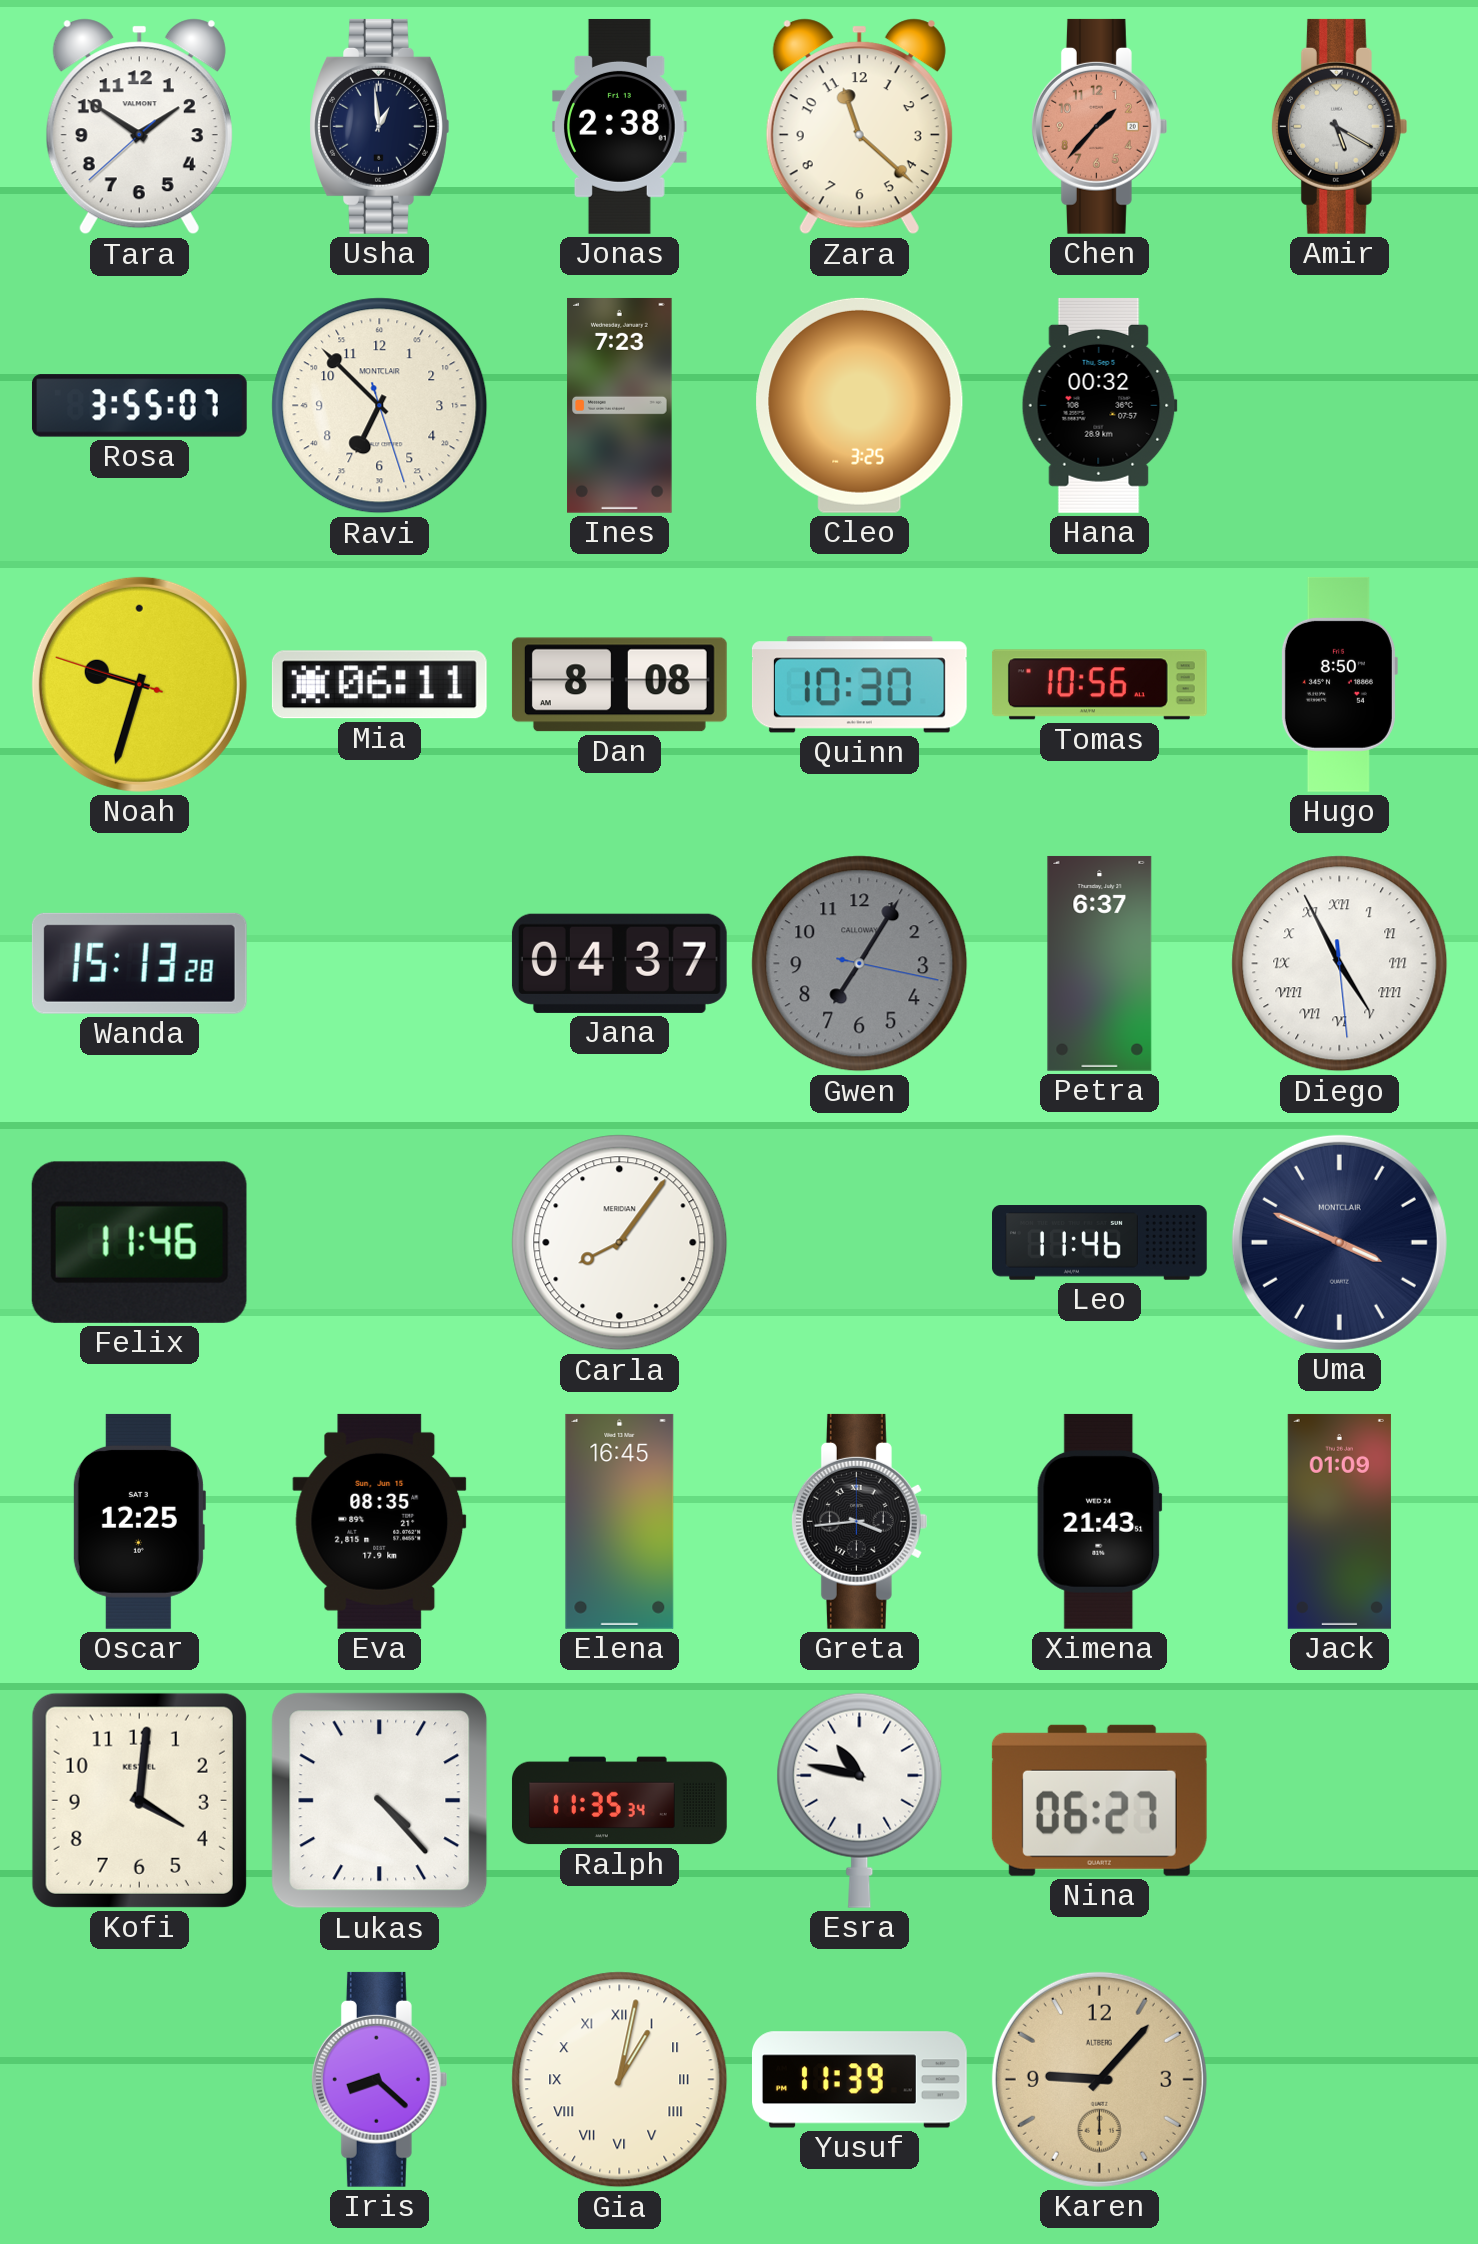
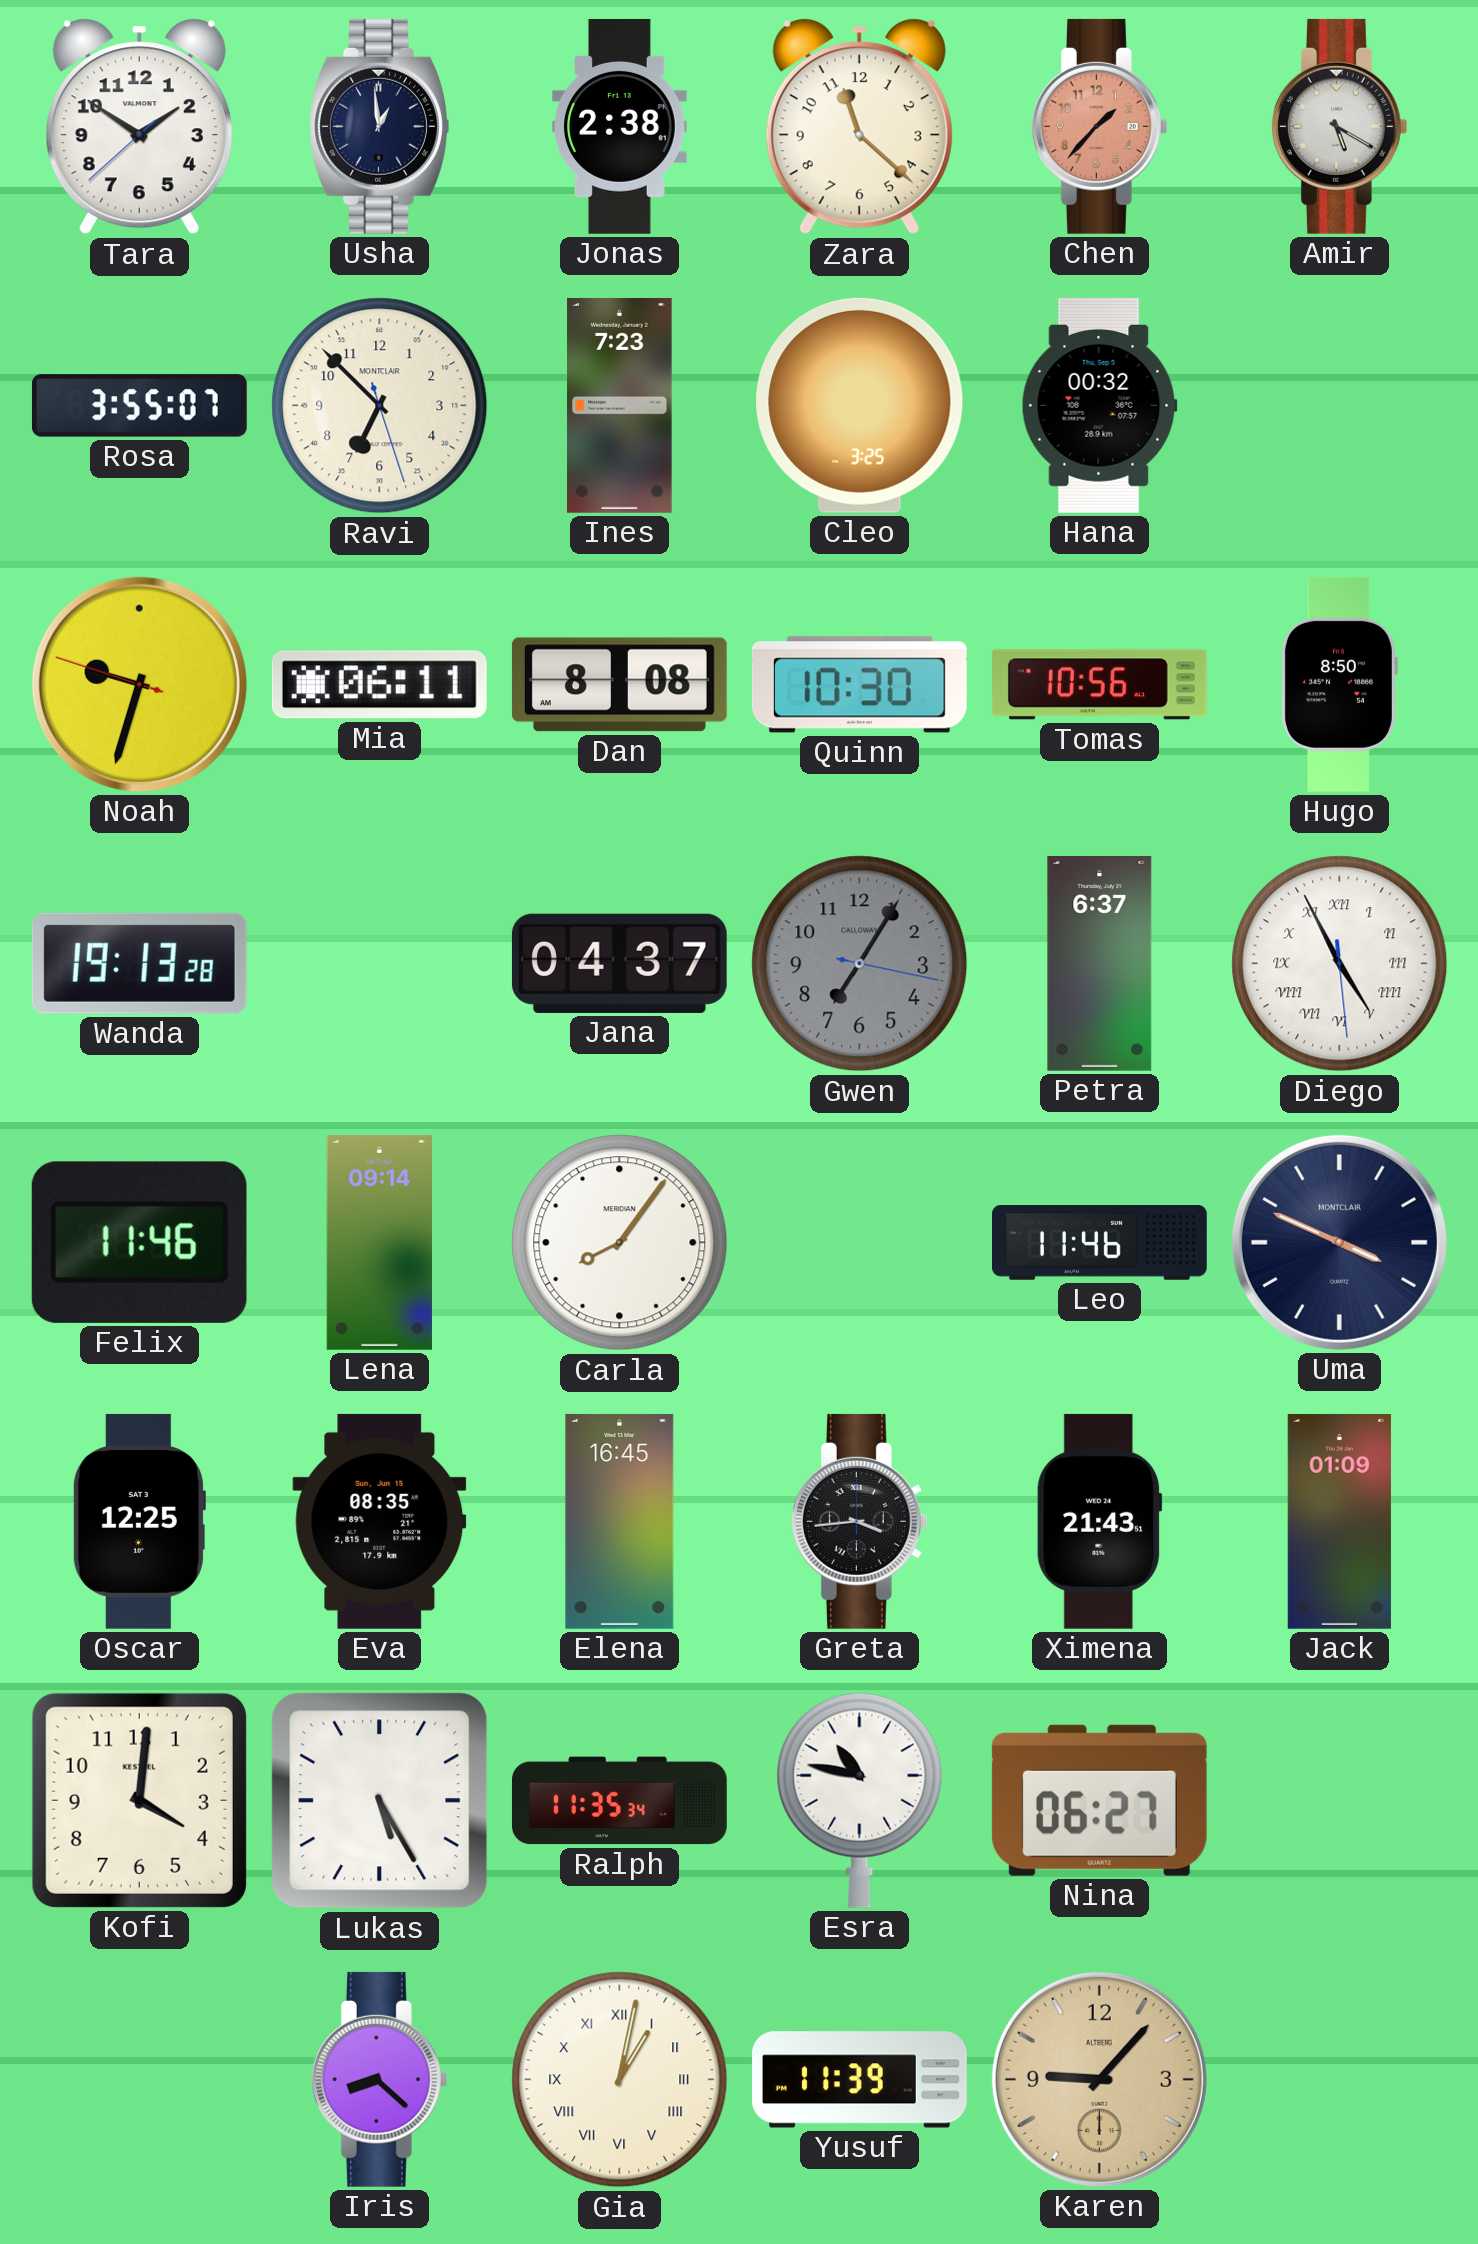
Wanda: 15:13 -> 19:13 (139, 963)
Lena: none -> 09:14 (379, 1242)
Lukas: 4:23 -> 5:25 (380, 1801)
